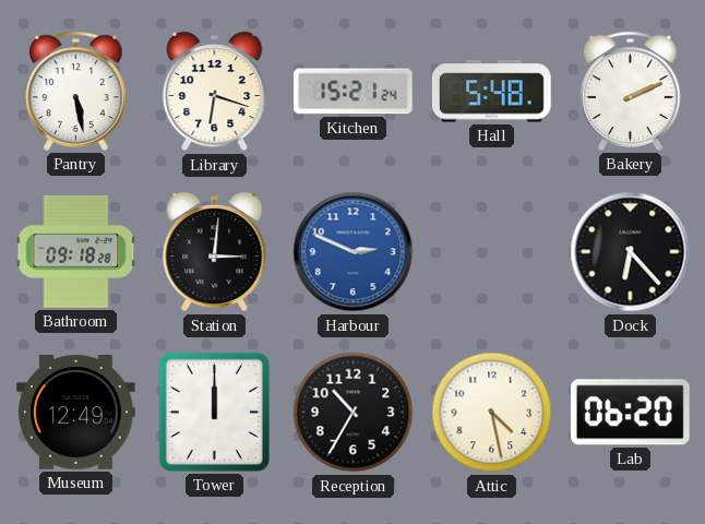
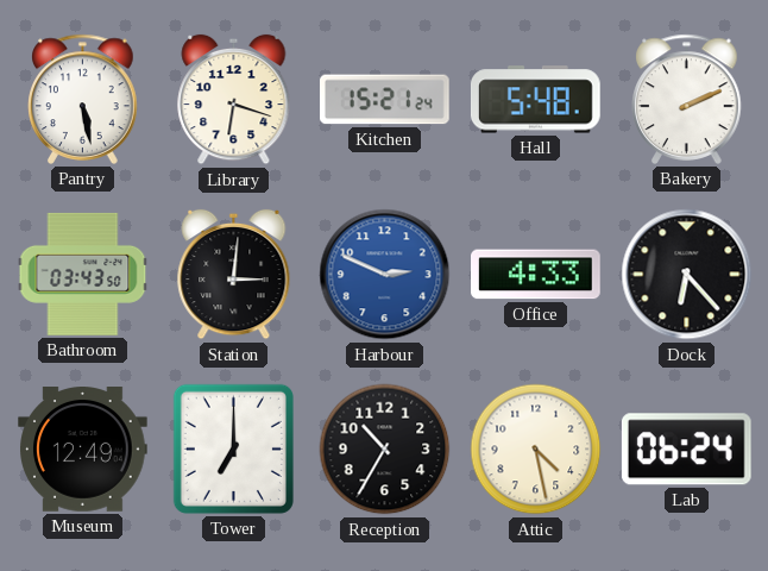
Bathroom: 09:18 -> 03:43 (83, 274)
Office: none -> 4:33 (536, 275)
Tower: 12:00 -> 7:00 (233, 448)
Lab: 06:20 -> 06:24 (686, 450)
